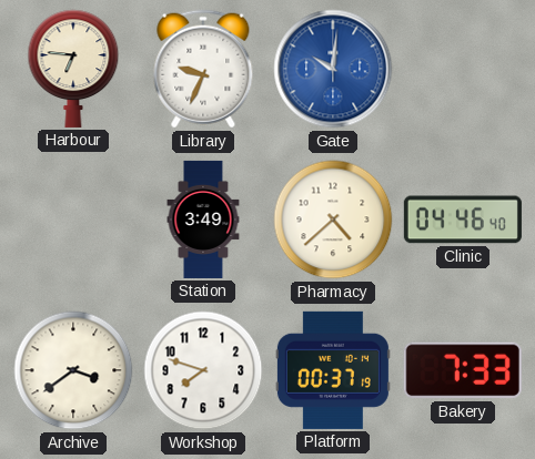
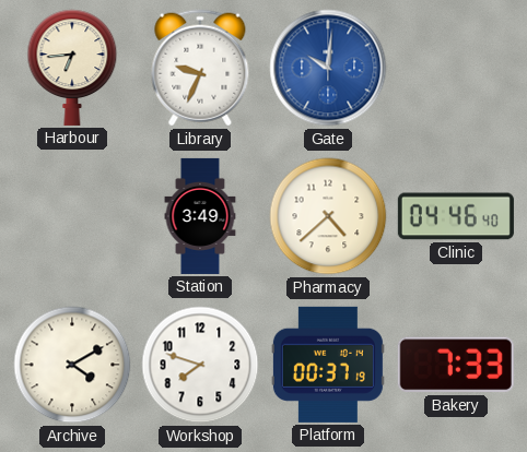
Harbour: 6:46 -> 6:44 (72, 68)
Archive: 3:39 -> 4:10 (72, 365)
